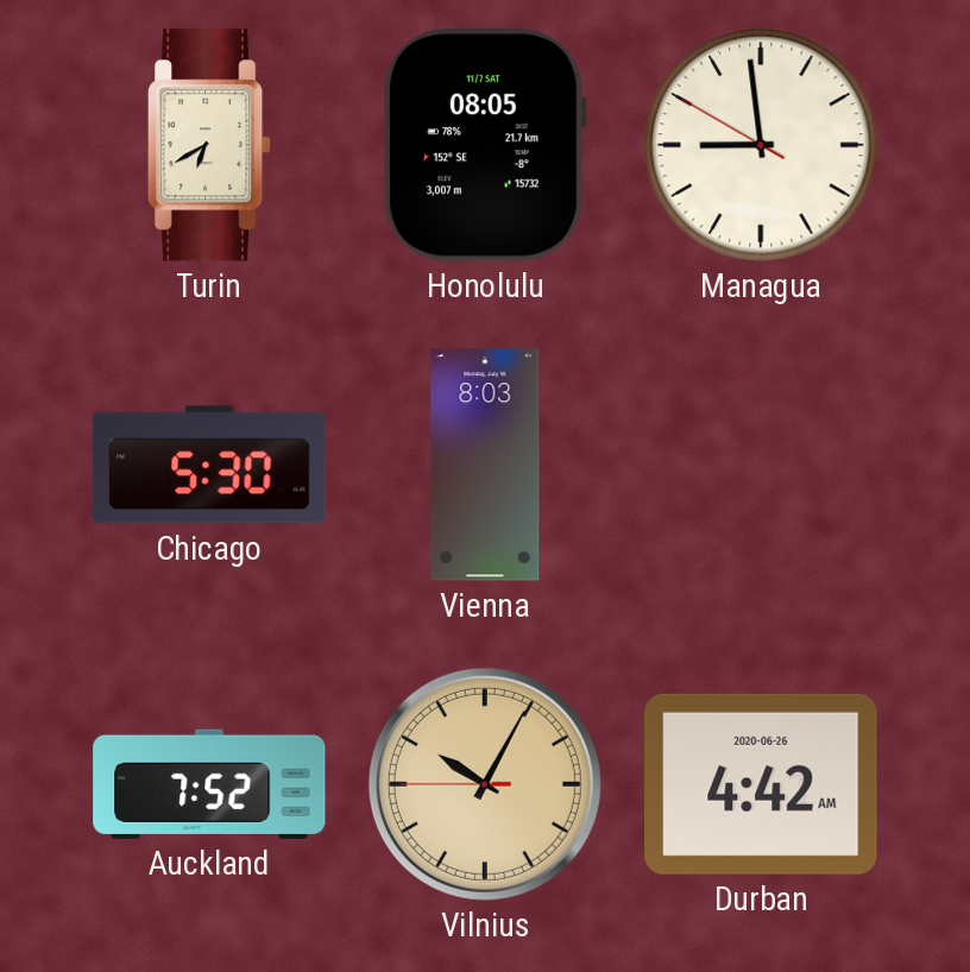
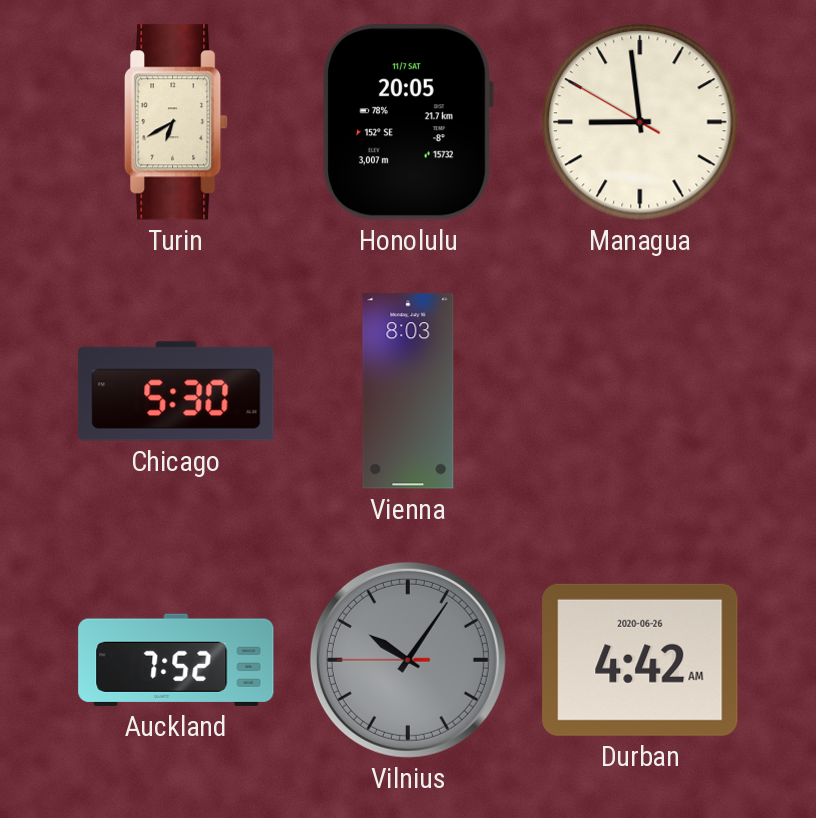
Honolulu: 08:05 -> 20:05 (408, 122)
Vilnius: 10:04 -> 10:05 (408, 660)
Vilnius dial: champagne -> grey (408, 660)
